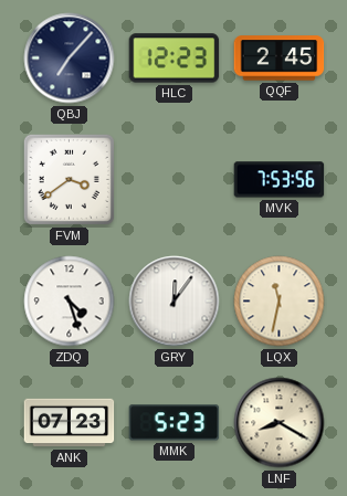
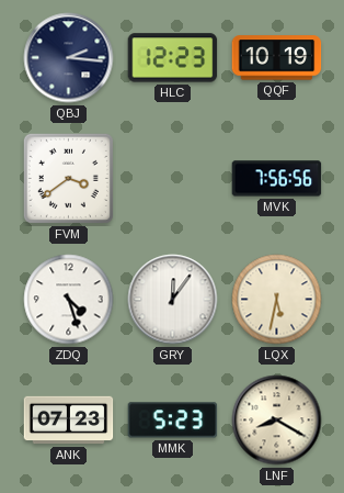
QBJ: 7:07 -> 2:16 (69, 58)
QQF: 2:45 -> 10:19 (277, 58)
MVK: 7:53 -> 7:56 (277, 179)
LQX: 11:32 -> 5:32 (277, 300)
